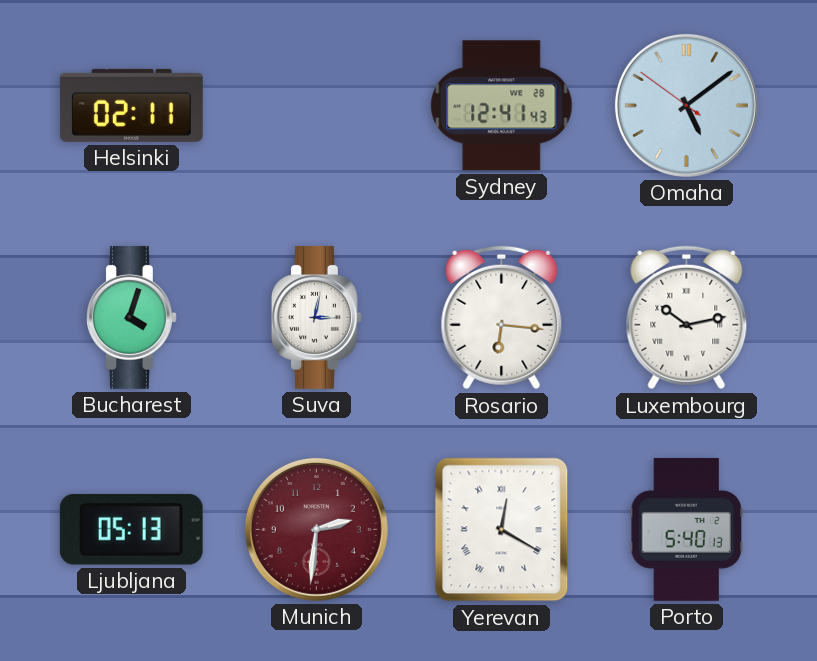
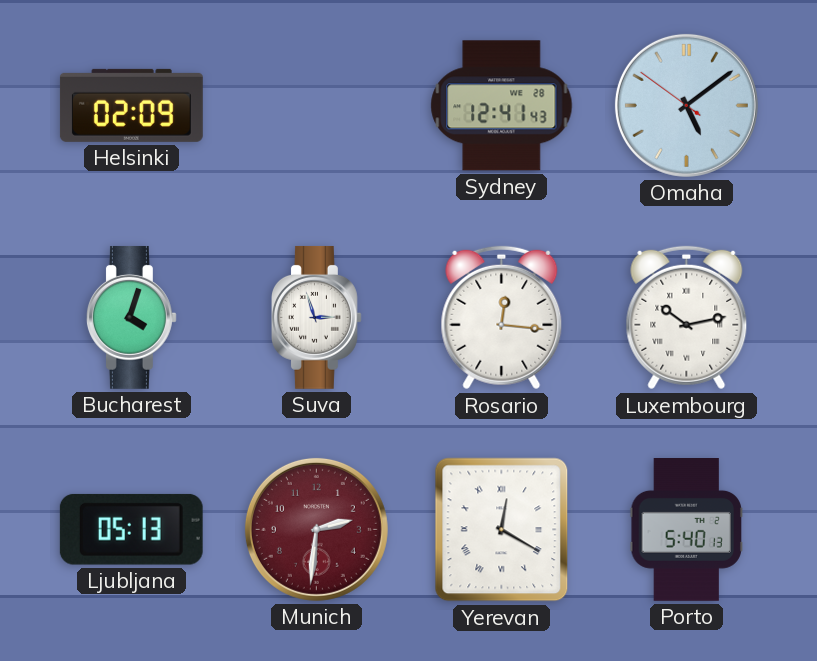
Helsinki: 02:11 -> 02:09 (131, 105)
Suva: 3:02 -> 2:57 (316, 317)
Rosario: 6:16 -> 12:16 (502, 318)
